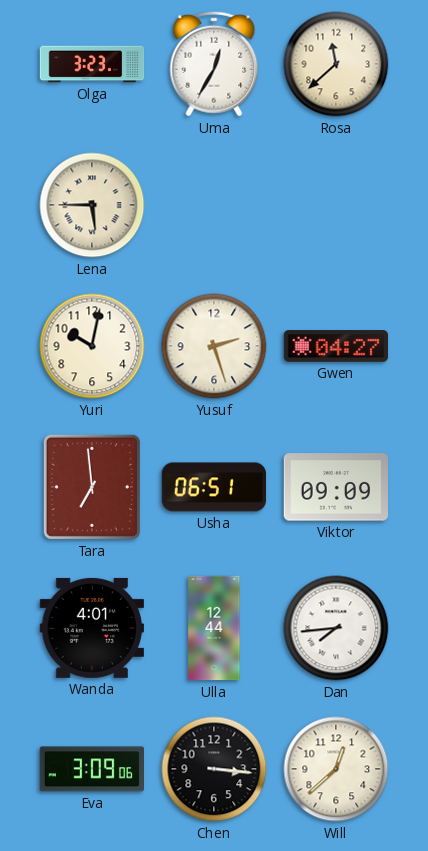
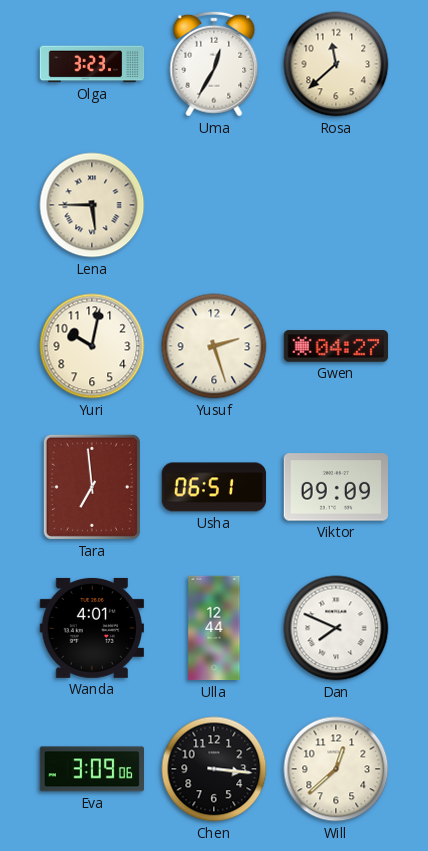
Dan: 7:44 -> 7:49 (336, 628)
